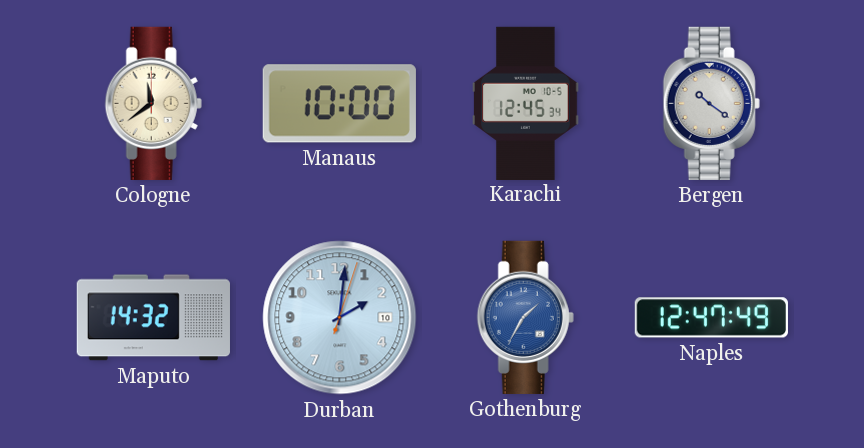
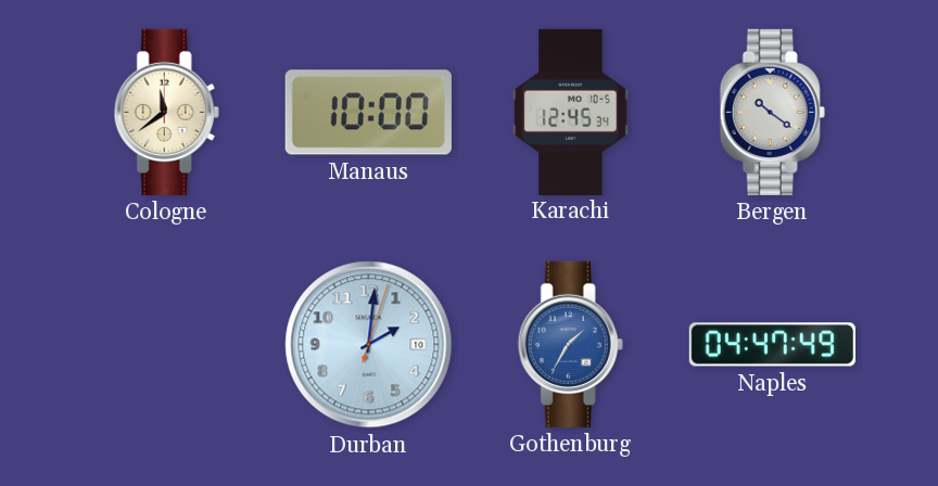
Maputo: 14:32 -> none (153, 318)
Naples: 12:47 -> 04:47 (772, 345)
